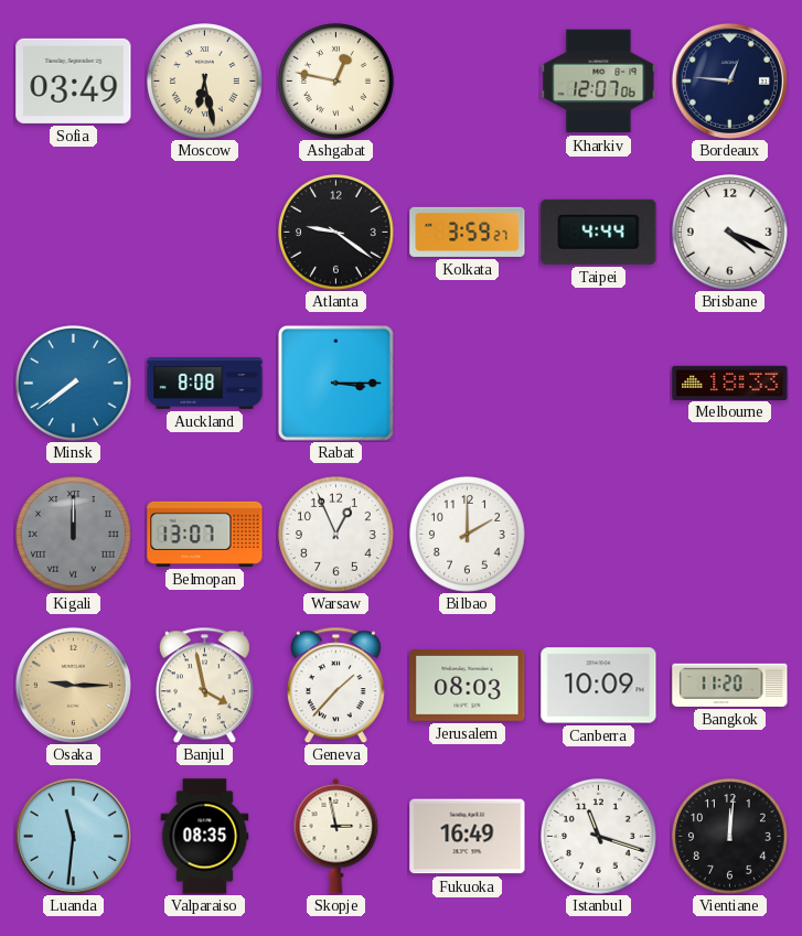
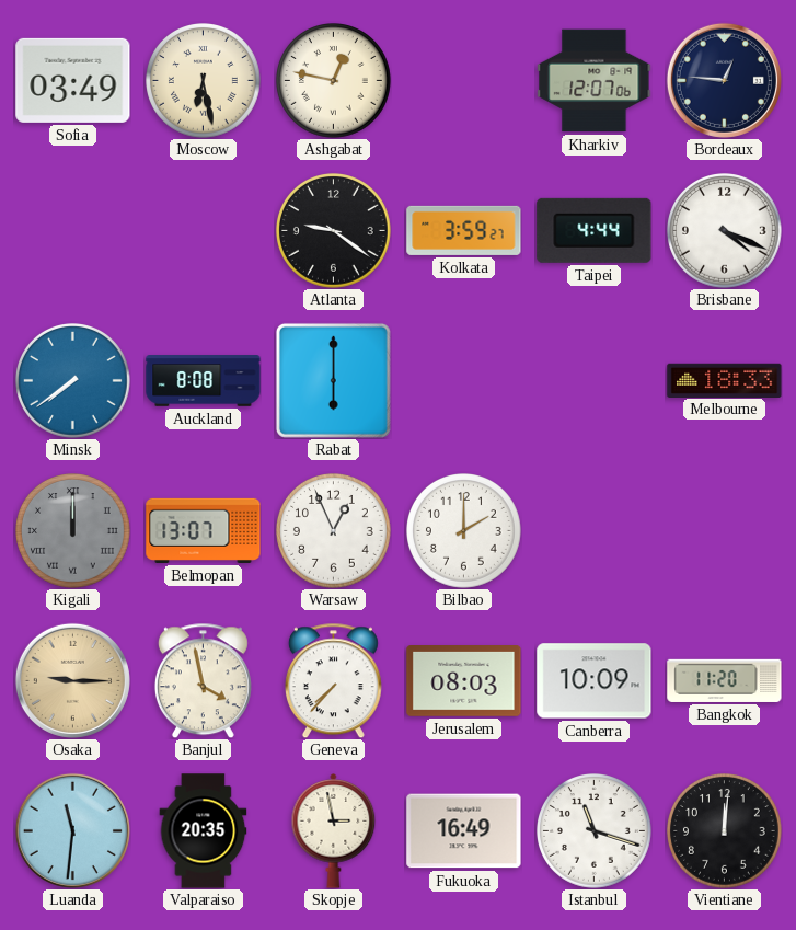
Rabat: 3:15 -> 6:00 (333, 380)
Geneva: 1:37 -> 7:37 (333, 680)
Valparaiso: 08:35 -> 20:35 (204, 831)
